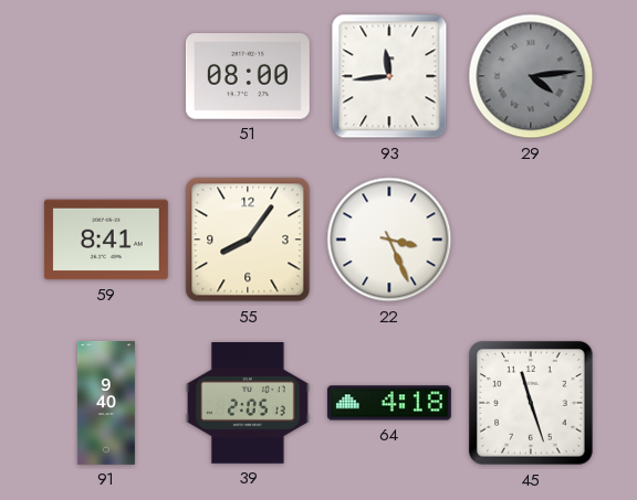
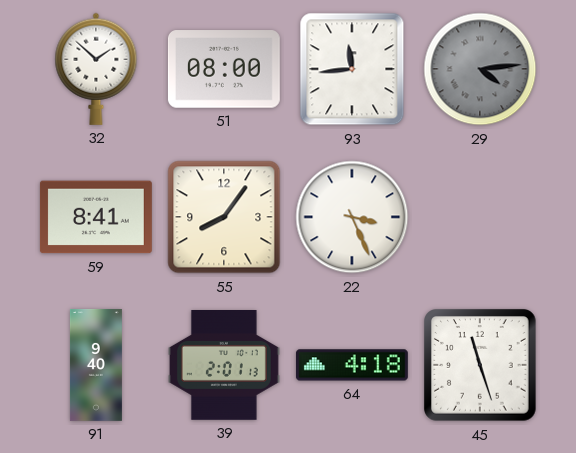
32: none -> 1:52 (96, 69)
39: 2:05 -> 2:01 (224, 366)
